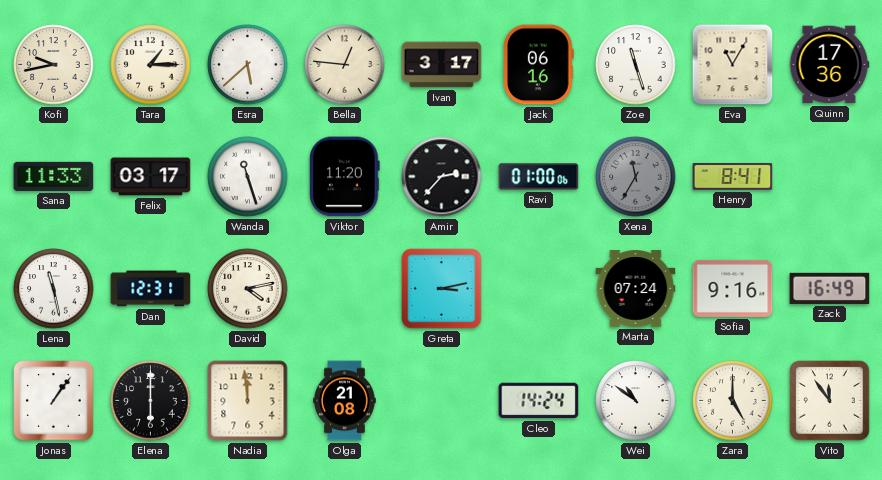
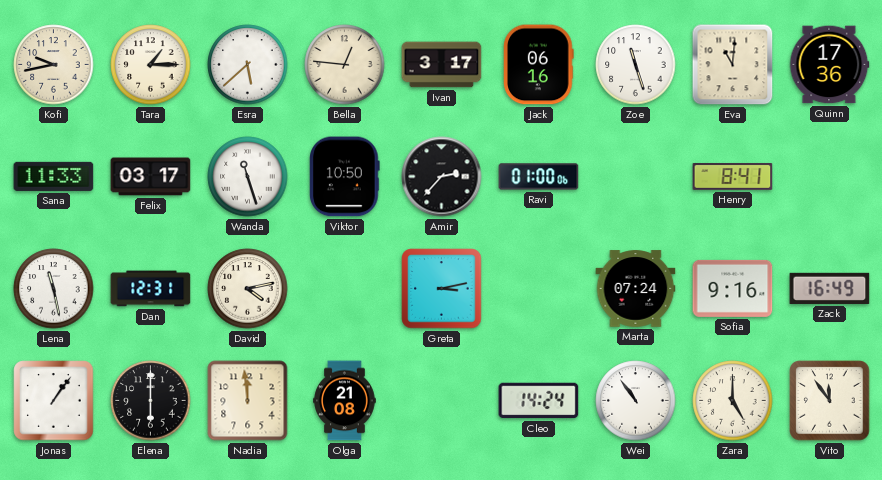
Eva: 11:05 -> 11:01 (733, 65)
Viktor: 11:20 -> 10:50 (345, 177)
Xena: 11:35 -> none (636, 177)
Wei: 10:51 -> 10:54 (636, 401)
